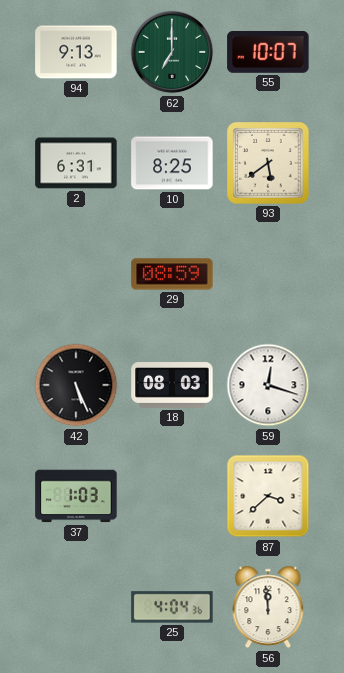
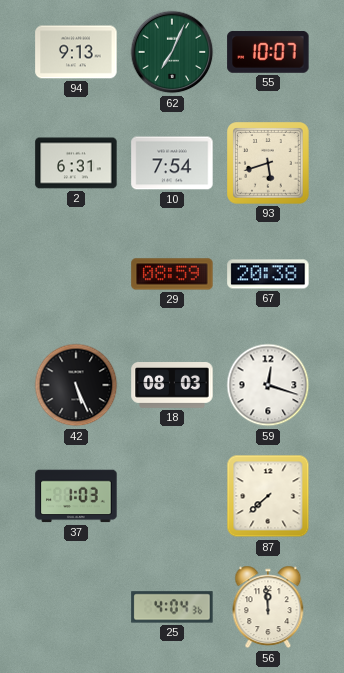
62: 7:00 -> 7:04 (172, 52)
10: 8:25 -> 7:54 (172, 163)
93: 5:39 -> 5:42 (268, 163)
67: none -> 20:38 (268, 274)
87: 3:38 -> 7:38 (268, 496)
